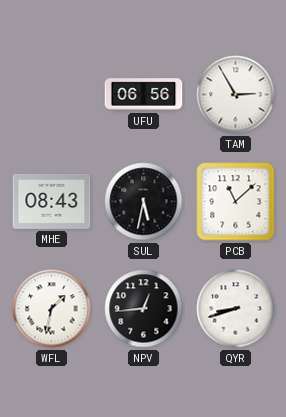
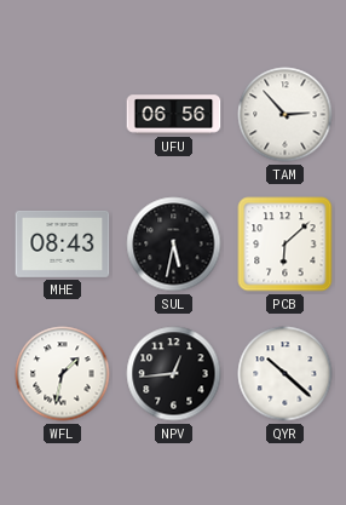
TAM: 2:55 -> 2:53 (286, 115)
PCB: 11:08 -> 6:08 (286, 245)
QYR: 8:42 -> 10:22 (286, 374)
